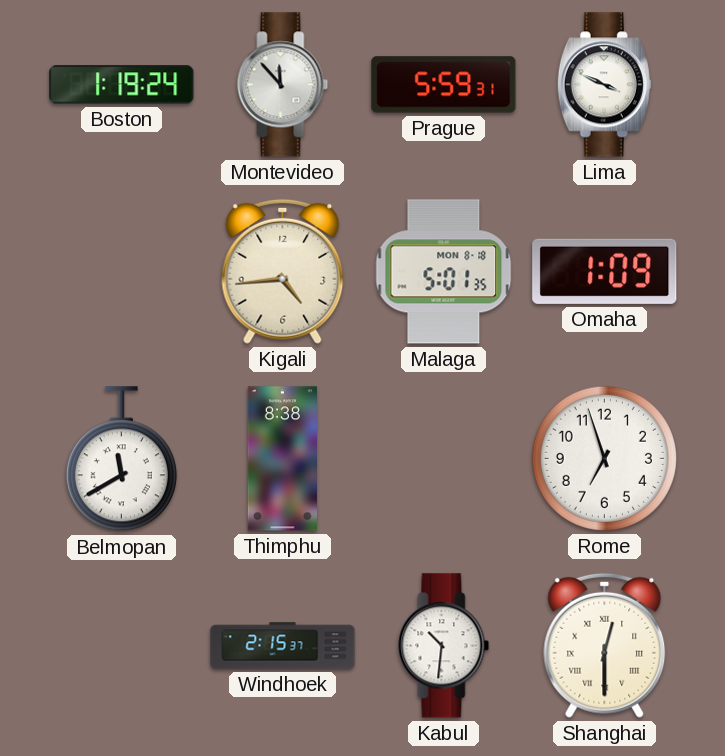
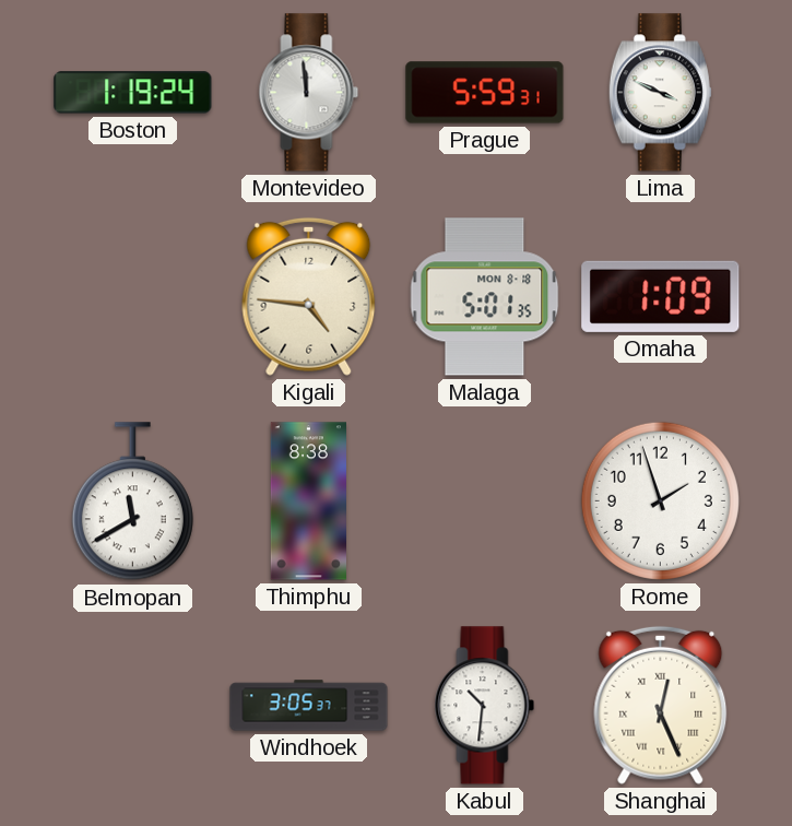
Montevideo: 11:53 -> 11:59 (309, 93)
Kigali: 4:44 -> 4:46 (309, 296)
Rome: 6:57 -> 1:57 (660, 500)
Windhoek: 2:15 -> 3:05 (309, 706)
Shanghai: 12:30 -> 12:26 (661, 705)
